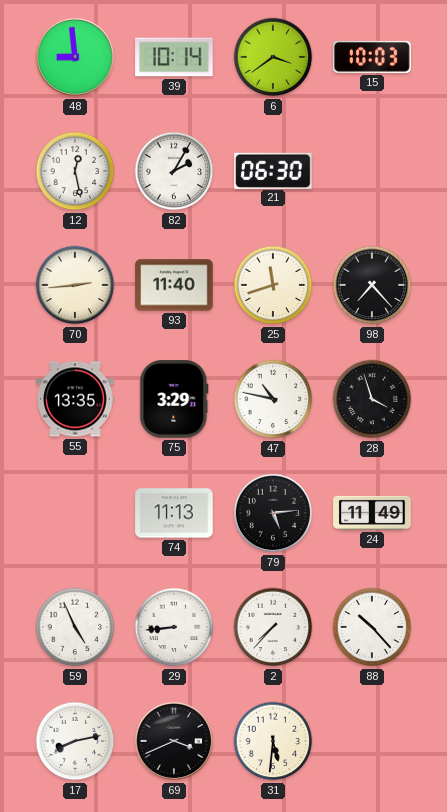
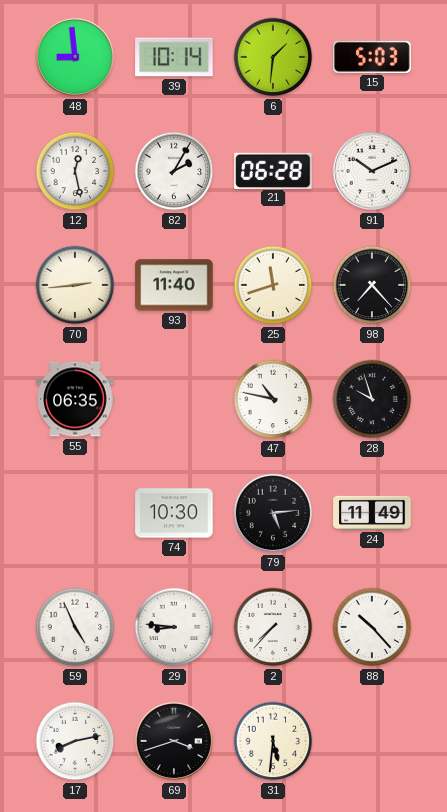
6: 3:39 -> 1:31 (273, 57)
15: 10:03 -> 5:03 (372, 57)
21: 06:30 -> 06:28 (273, 170)
91: none -> 10:11 (372, 171)
55: 13:35 -> 06:35 (75, 399)
75: 3:29 -> none (174, 399)
28: 3:57 -> 9:57 (372, 399)
74: 11:13 -> 10:30 (174, 513)
29: 8:44 -> 8:46 (174, 627)
69: 3:41 -> 3:42 (174, 741)
